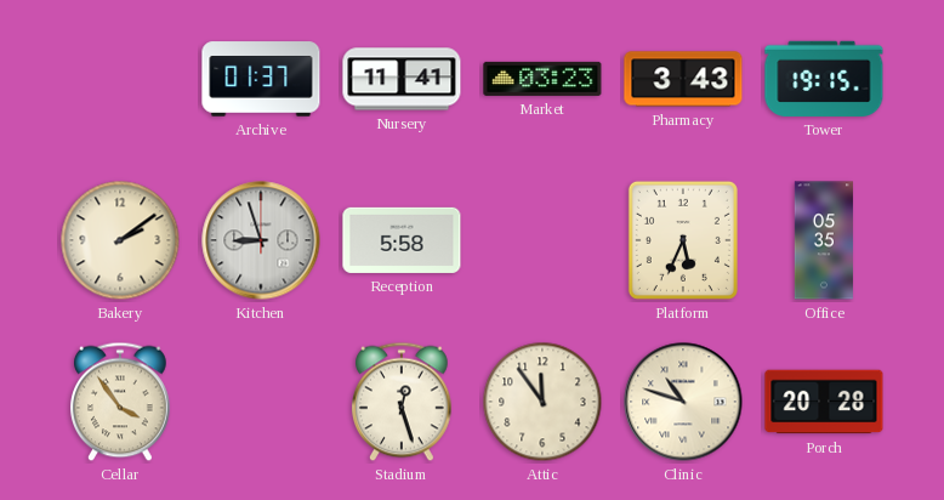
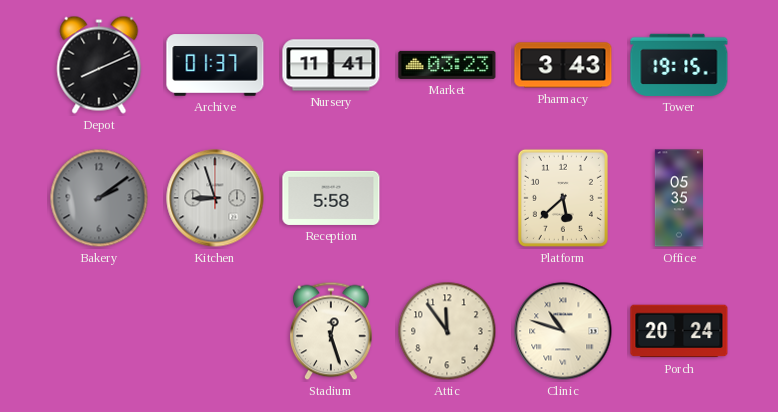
Depot: none -> 8:11 (99, 65)
Bakery dial: cream -> grey (99, 198)
Platform: 5:34 -> 5:38 (563, 198)
Cellar: 3:54 -> none (121, 402)
Porch: 20:28 -> 20:24 (679, 331)
